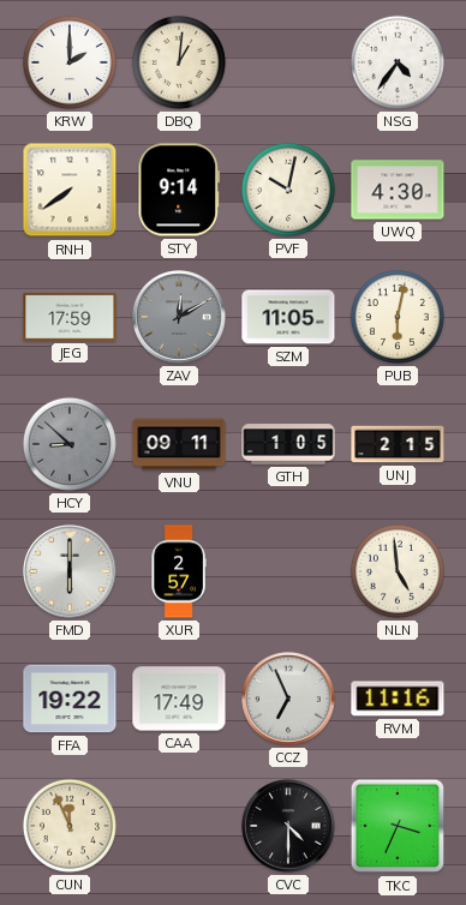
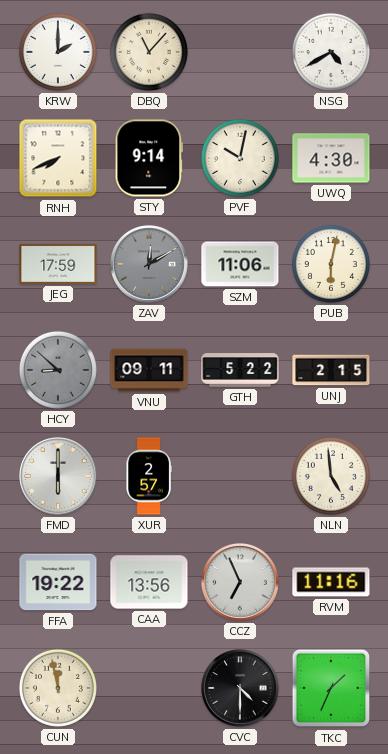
DBQ: 1:01 -> 11:07 (149, 52)
NSG: 4:36 -> 4:40 (331, 52)
RNH: 7:39 -> 7:41 (58, 158)
SZM: 11:05 -> 11:06 (240, 264)
GTH: 1:05 -> 5:22 (240, 370)
CAA: 17:49 -> 13:56 (149, 582)
CUN: 11:56 -> 11:58 (58, 688)
TKC: 3:34 -> 1:34 (331, 688)
